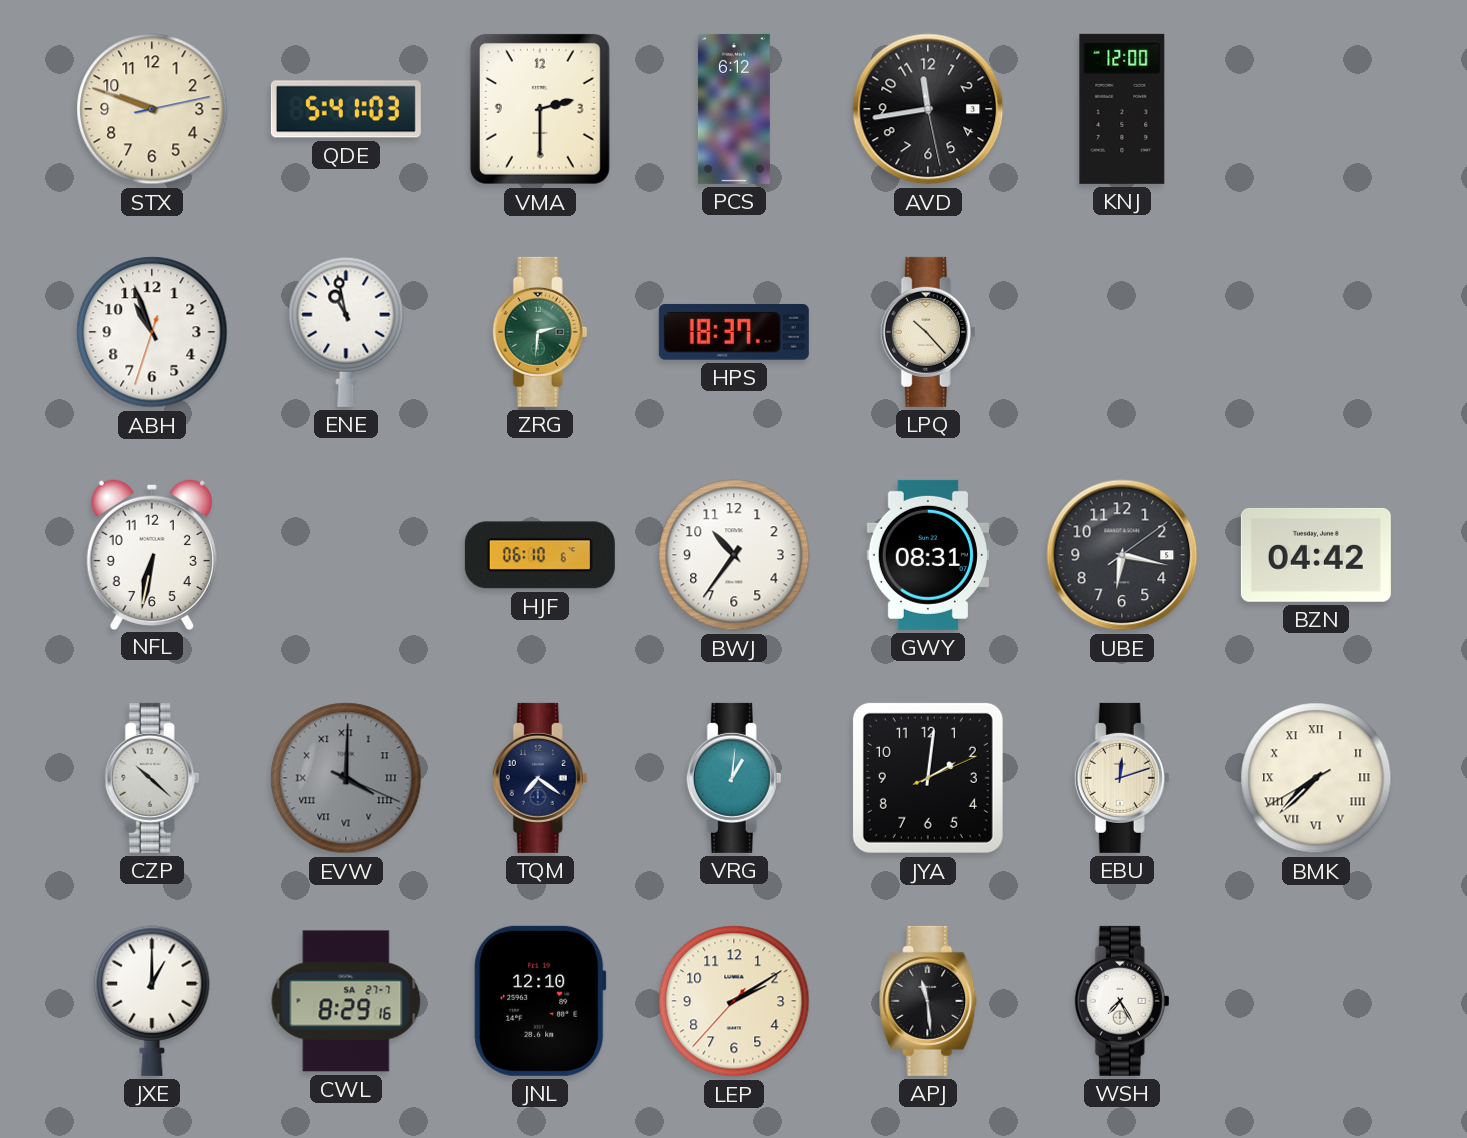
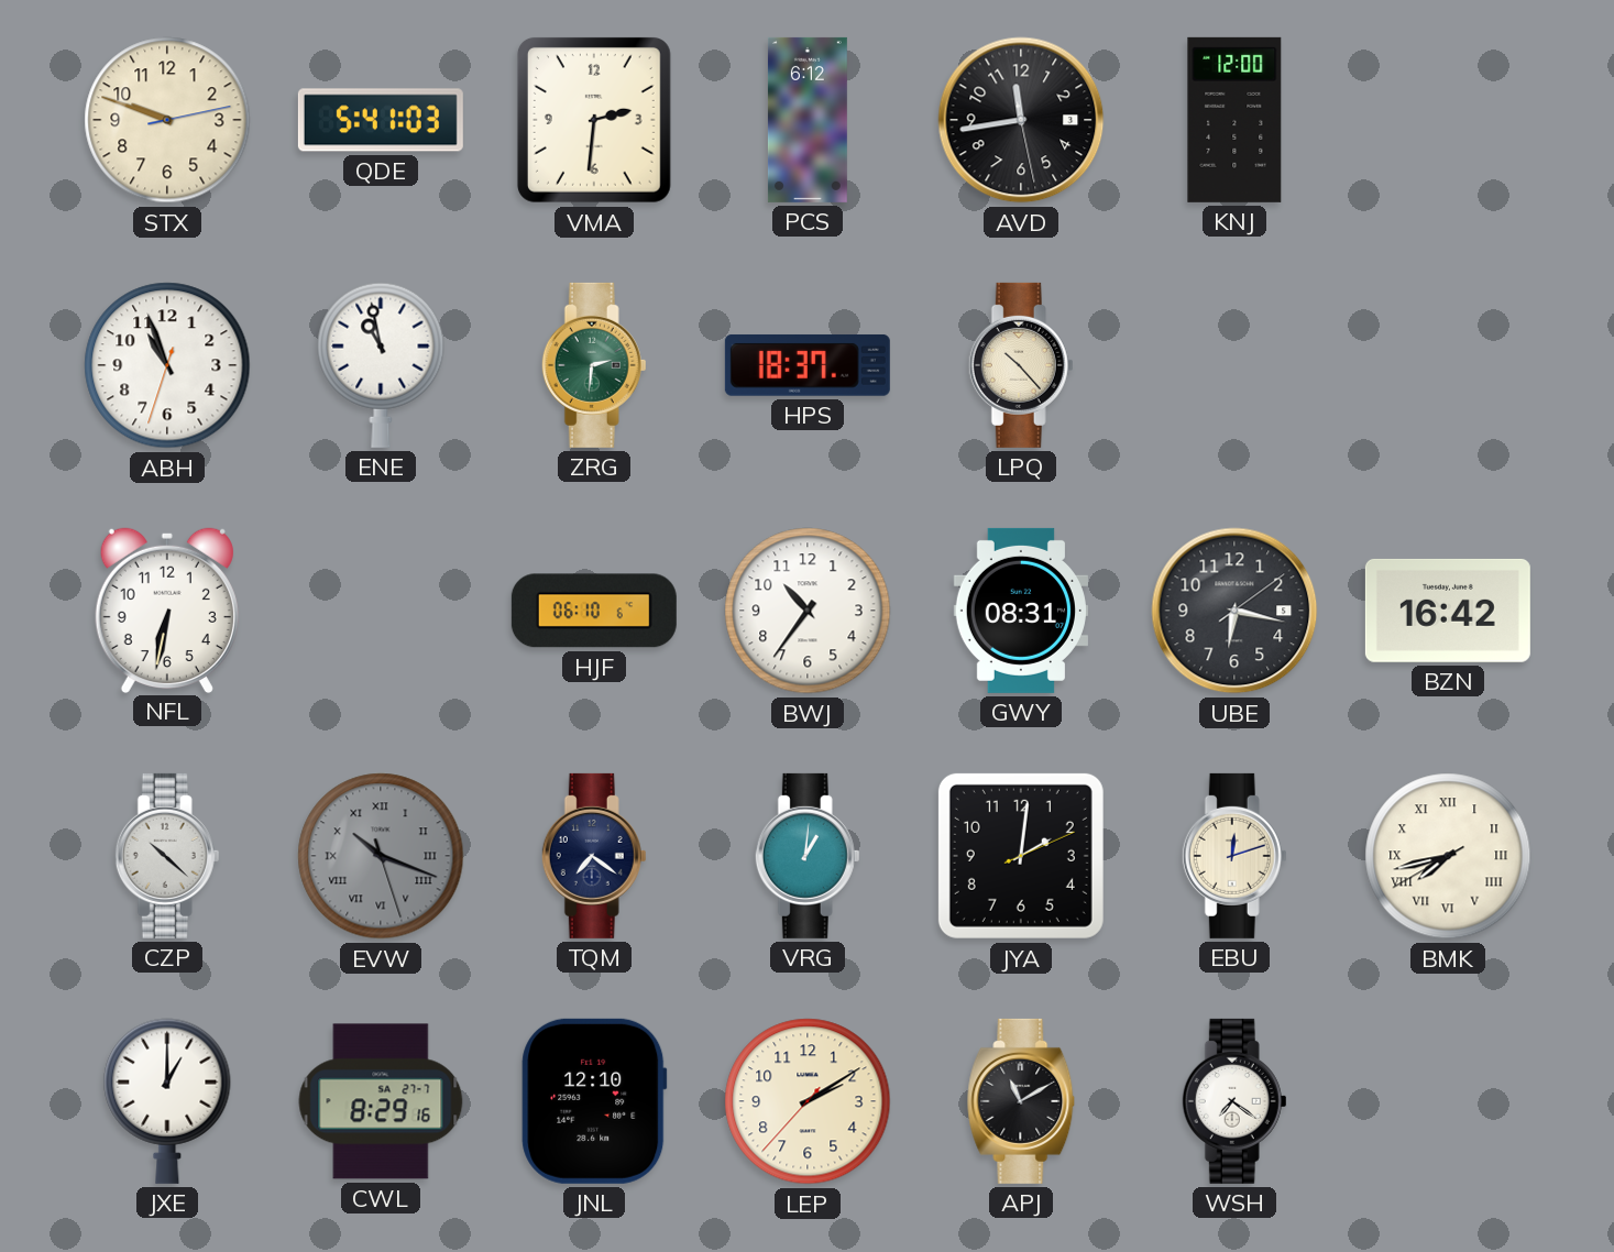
VMA: 2:30 -> 2:31 (594, 120)
BZN: 04:42 -> 16:42 (1448, 611)
EVW: 4:00 -> 10:18 (381, 856)
BMK: 7:37 -> 7:42 (1448, 856)
APJ: 11:29 -> 11:10 (1021, 1101)
WSH: 7:25 -> 7:21 (1234, 1101)
